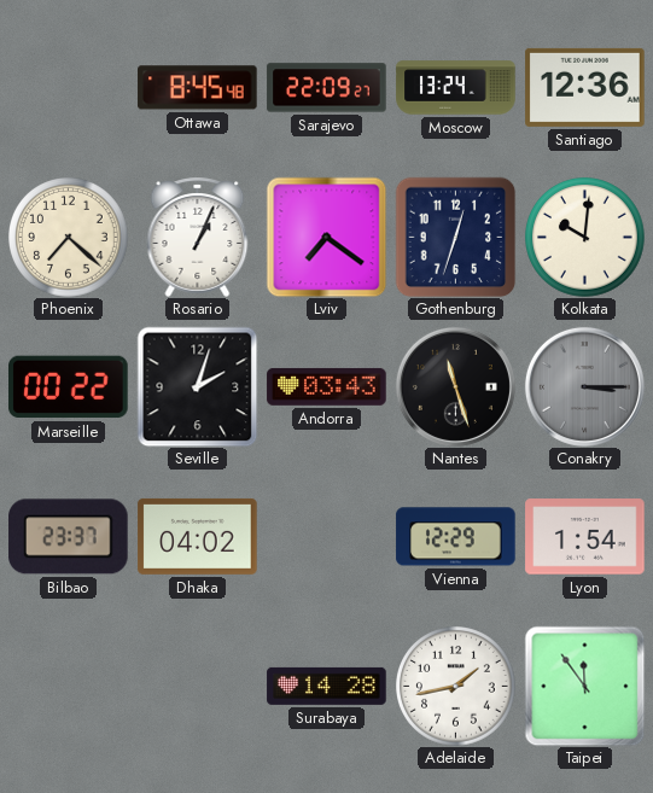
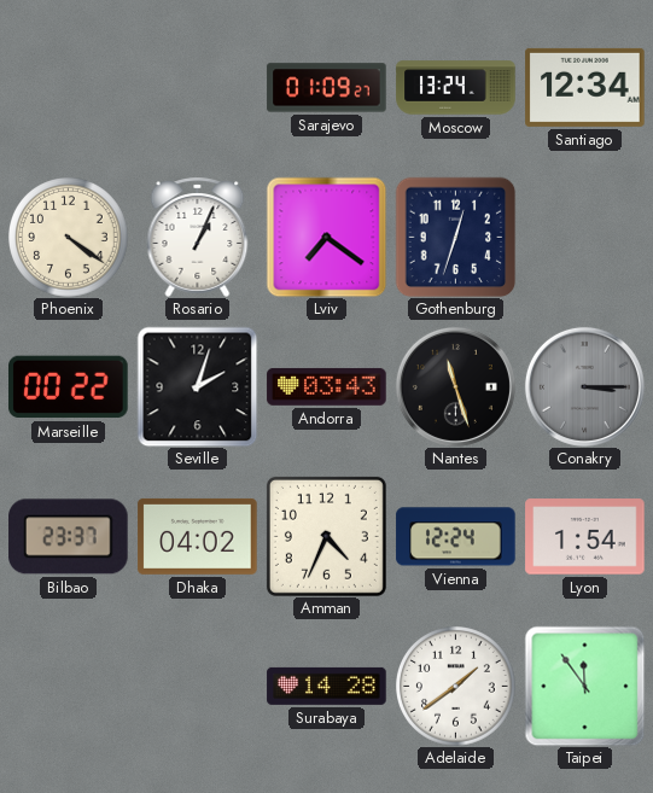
Ottawa: 8:45 -> none (198, 88)
Sarajevo: 22:09 -> 01:09 (327, 88)
Santiago: 12:36 -> 12:34 (585, 87)
Phoenix: 7:22 -> 4:21 (69, 238)
Kolkata: 10:01 -> none (585, 238)
Amman: none -> 4:34 (326, 536)
Vienna: 12:29 -> 12:24 (456, 537)
Adelaide: 1:43 -> 1:39 (456, 687)
